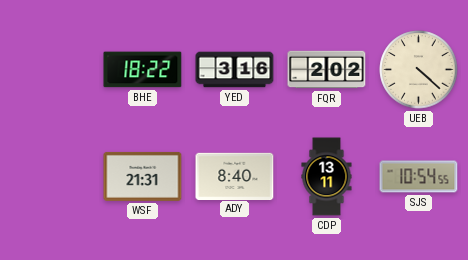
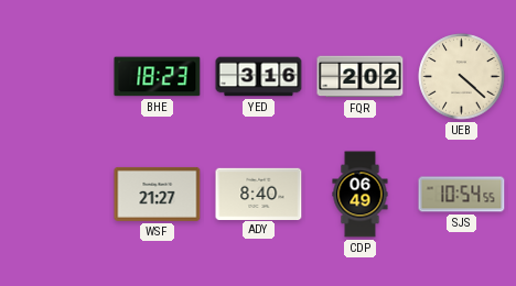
BHE: 18:22 -> 18:23 (158, 77)
WSF: 21:31 -> 21:27 (158, 194)
CDP: 13:11 -> 06:49 (361, 195)
